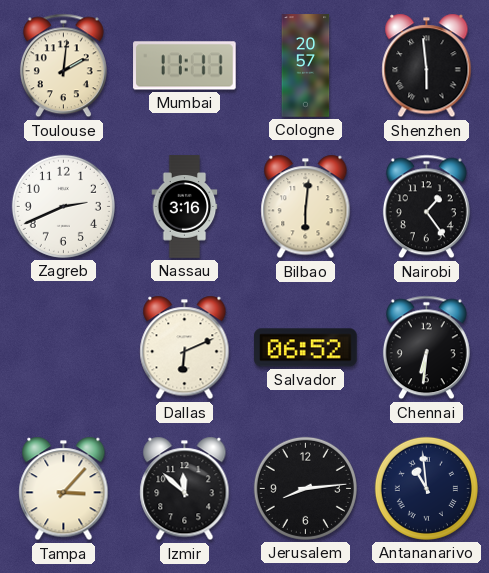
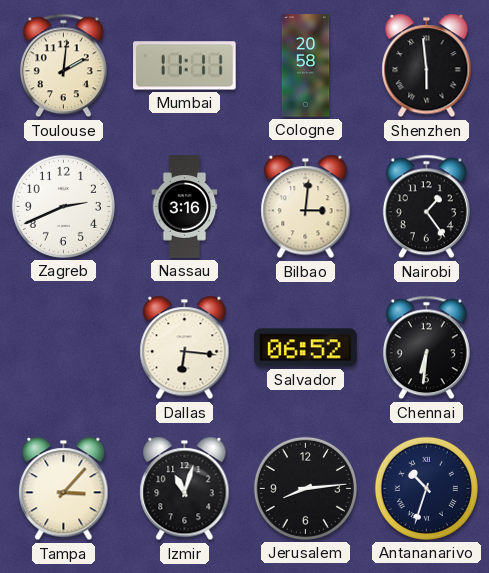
Cologne: 20:57 -> 20:58 (306, 66)
Bilbao: 6:01 -> 3:01 (306, 207)
Dallas: 6:11 -> 6:16 (185, 348)
Izmir: 11:52 -> 11:03 (185, 489)
Antananarivo: 10:59 -> 10:33 (426, 488)
